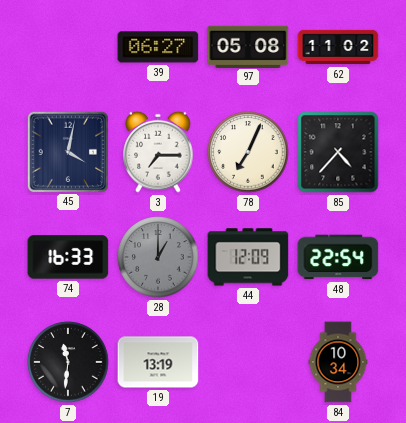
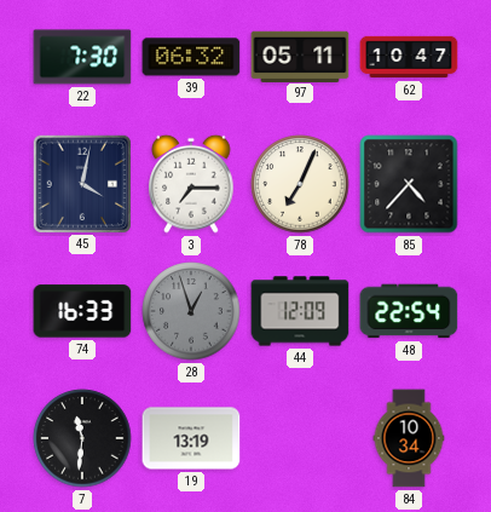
22: none -> 7:30 (82, 57)
39: 06:27 -> 06:32 (191, 57)
97: 05:08 -> 05:11 (300, 56)
62: 11:02 -> 10:47 (409, 57)
28: 1:00 -> 12:57 (191, 311)
